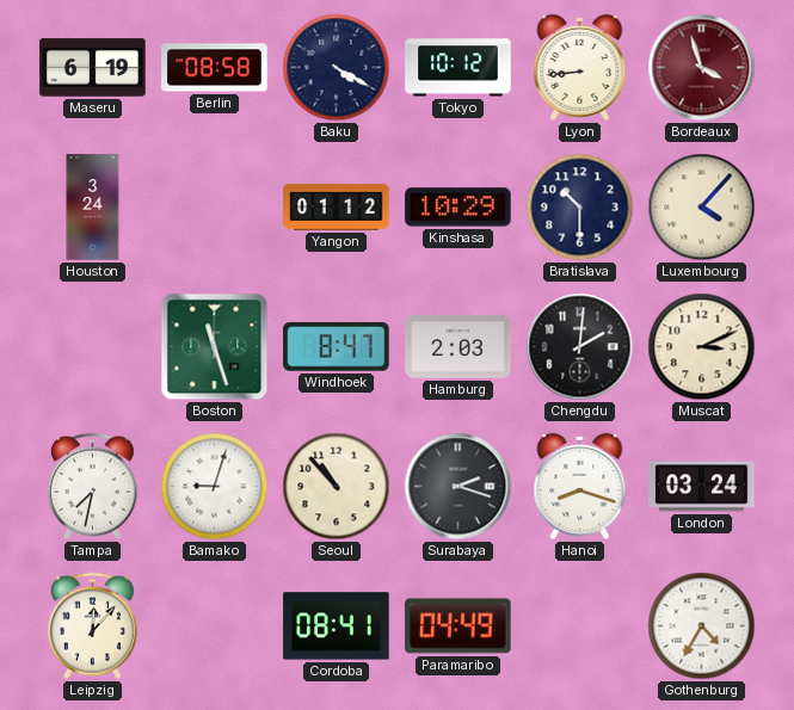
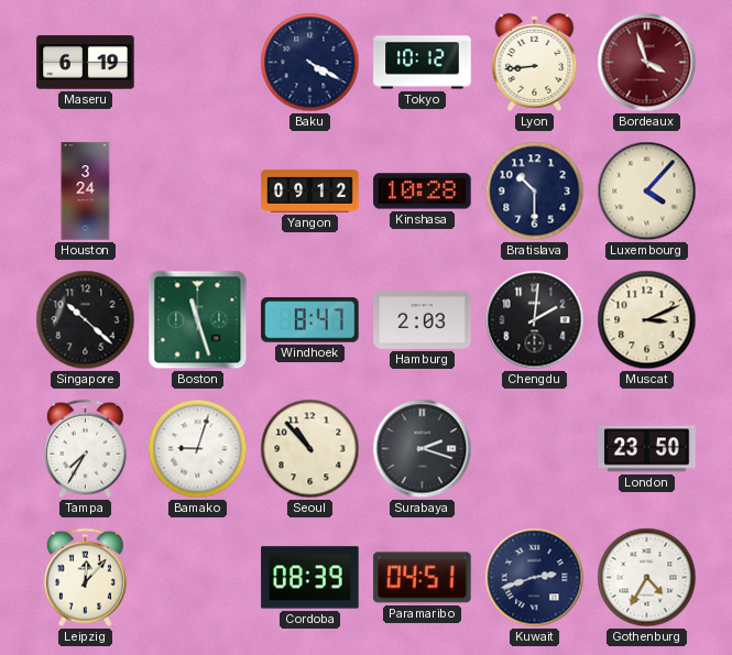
Berlin: 08:58 -> none (215, 68)
Yangon: 01:12 -> 09:12 (310, 190)
Kinshasa: 10:29 -> 10:28 (423, 192)
Singapore: none -> 10:22 (86, 320)
Tampa: 7:32 -> 7:35 (85, 449)
Hanoi: 8:18 -> none (580, 486)
London: 03:24 -> 23:50 (647, 449)
Cordoba: 08:41 -> 08:39 (310, 578)
Paramaribo: 04:49 -> 04:51 (423, 578)
Kuwait: none -> 2:42 (535, 578)
